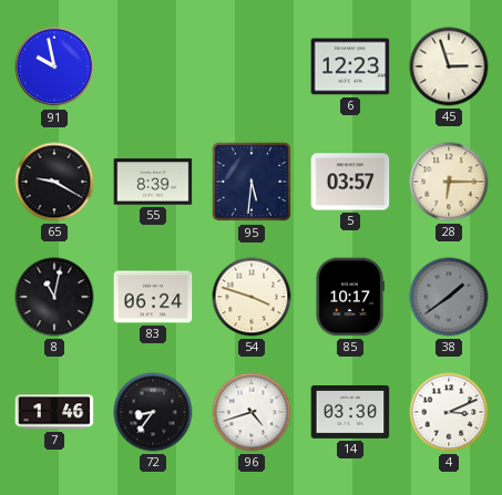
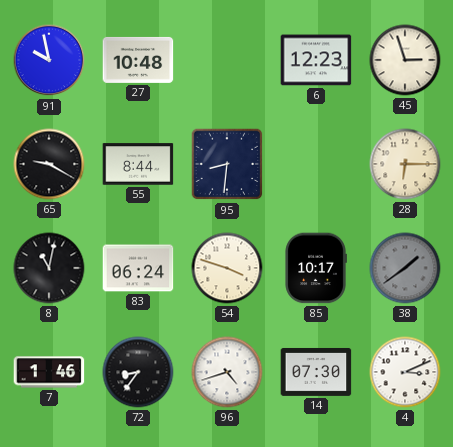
27: none -> 10:48 (138, 60)
55: 8:39 -> 8:44 (138, 164)
95: 5:31 -> 8:31 (227, 164)
5: 03:57 -> none (350, 182)
14: 03:30 -> 07:30 (316, 372)
